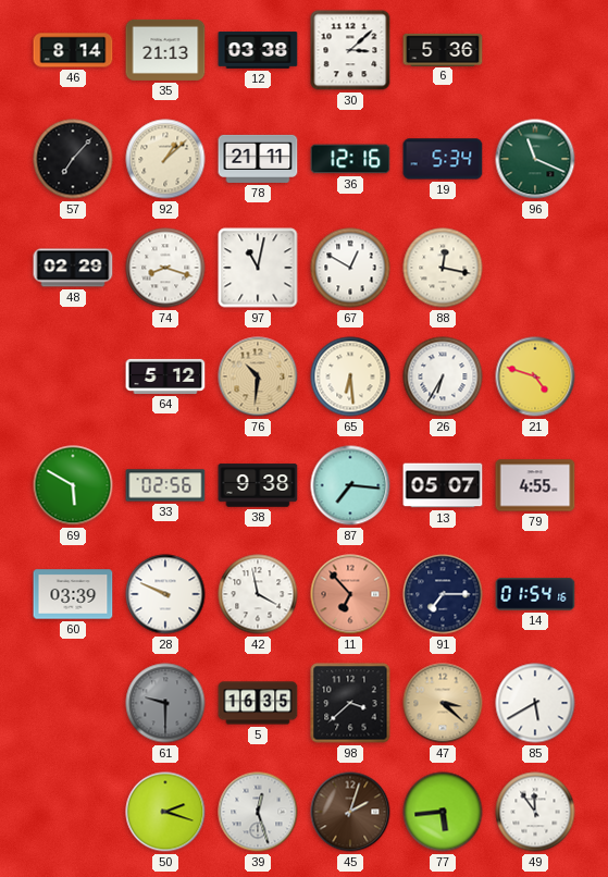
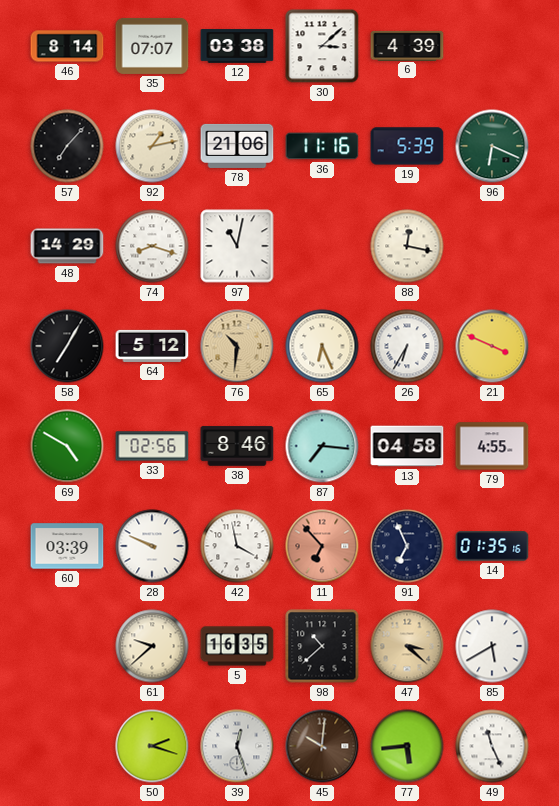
35: 21:13 -> 07:07 (152, 46)
6: 5:36 -> 4:39 (407, 45)
92: 1:08 -> 1:13 (152, 146)
78: 21:11 -> 21:06 (237, 146)
36: 12:16 -> 11:16 (322, 146)
19: 5:34 -> 5:39 (407, 146)
96: 11:19 -> 6:19 (492, 146)
48: 02:29 -> 14:29 (67, 246)
67: 12:50 -> none (350, 268)
58: none -> 7:05 (67, 346)
65: 6:29 -> 6:26 (322, 346)
21: 4:48 -> 3:49 (492, 346)
69: 5:50 -> 4:50 (67, 446)
38: 9:38 -> 8:46 (237, 446)
13: 05:07 -> 04:58 (407, 446)
91: 7:15 -> 6:56 (407, 546)
14: 01:54 -> 01:35 (492, 546)
61: 9:30 -> 9:38 (152, 646)
61 dial: grey -> cream (152, 646)
98: 3:38 -> 10:38 (322, 646)
45: 2:03 -> 10:01 (322, 746)
49: 11:54 -> 11:26 (492, 746)
